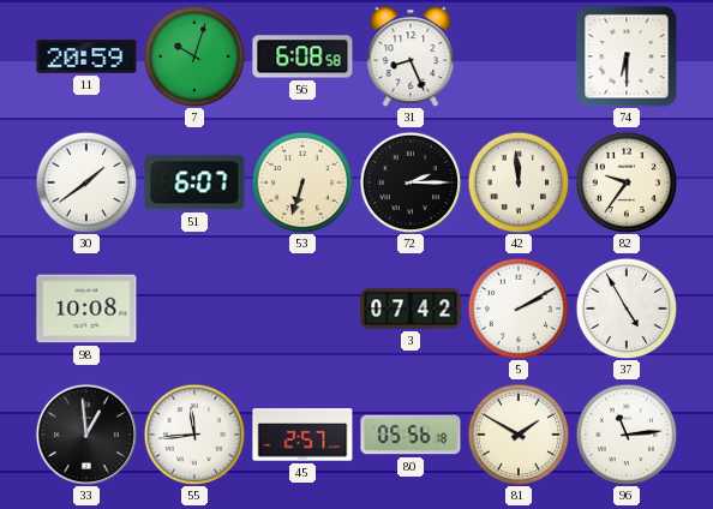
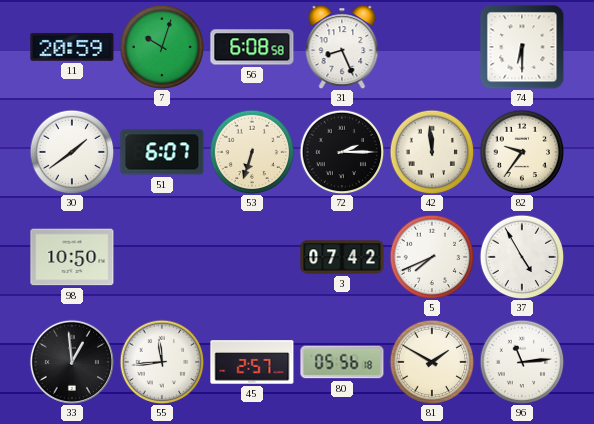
98: 10:08 -> 10:50 (72, 257)
5: 2:10 -> 7:41 (432, 257)
